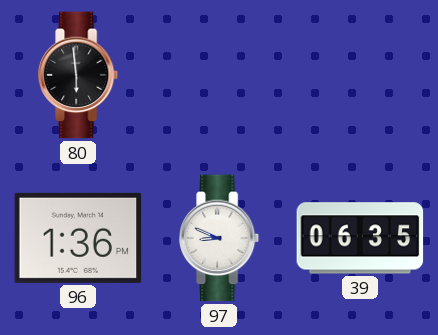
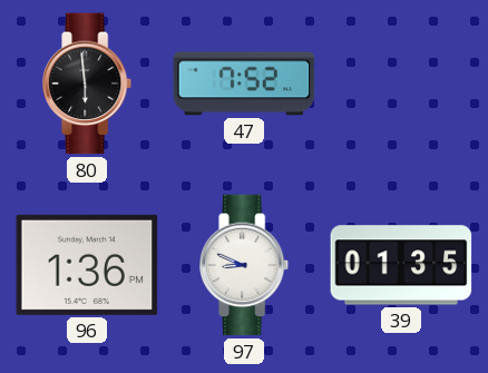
47: none -> 7:52 (244, 84)
39: 06:35 -> 01:35 (401, 265)
